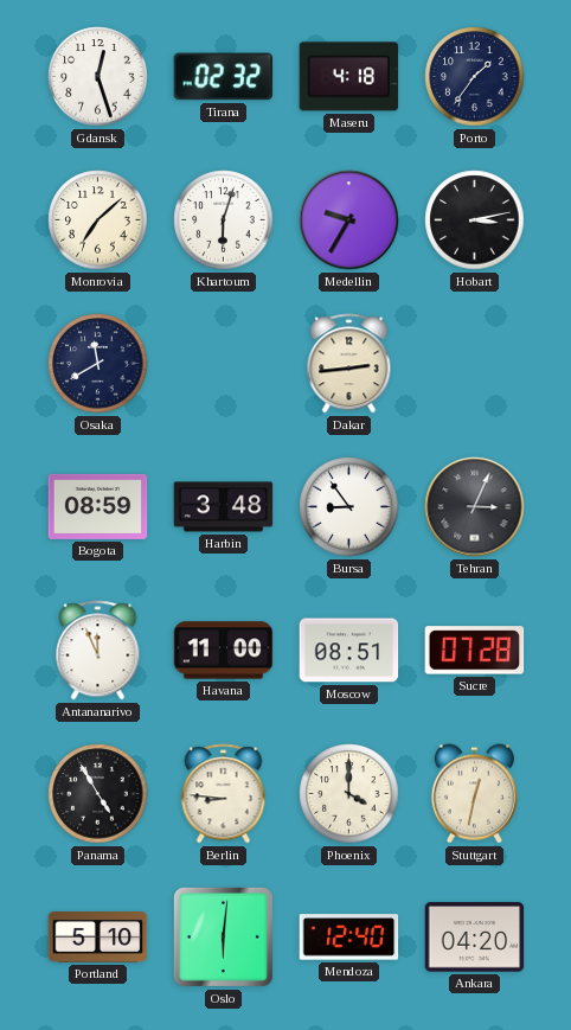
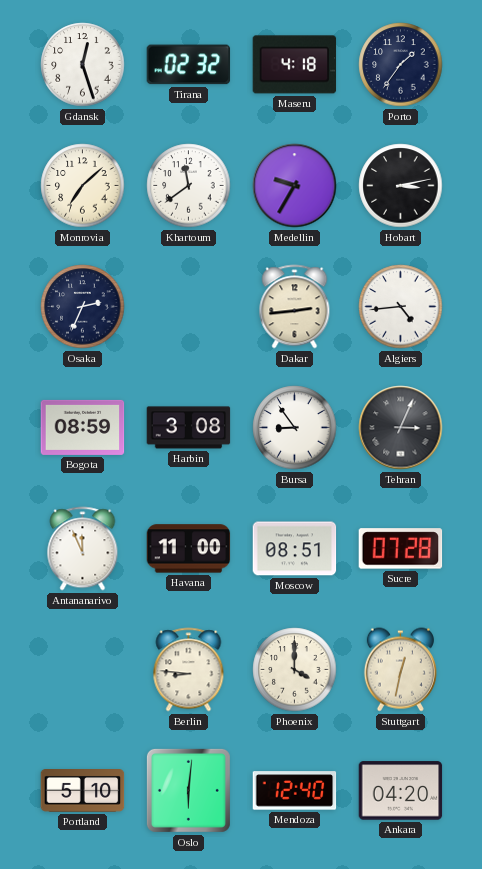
Khartoum: 6:03 -> 11:39 (189, 186)
Osaka: 11:40 -> 2:34 (83, 307)
Algiers: none -> 4:44 (401, 307)
Harbin: 3:48 -> 3:08 (189, 428)
Panama: 4:55 -> none (98, 794)
